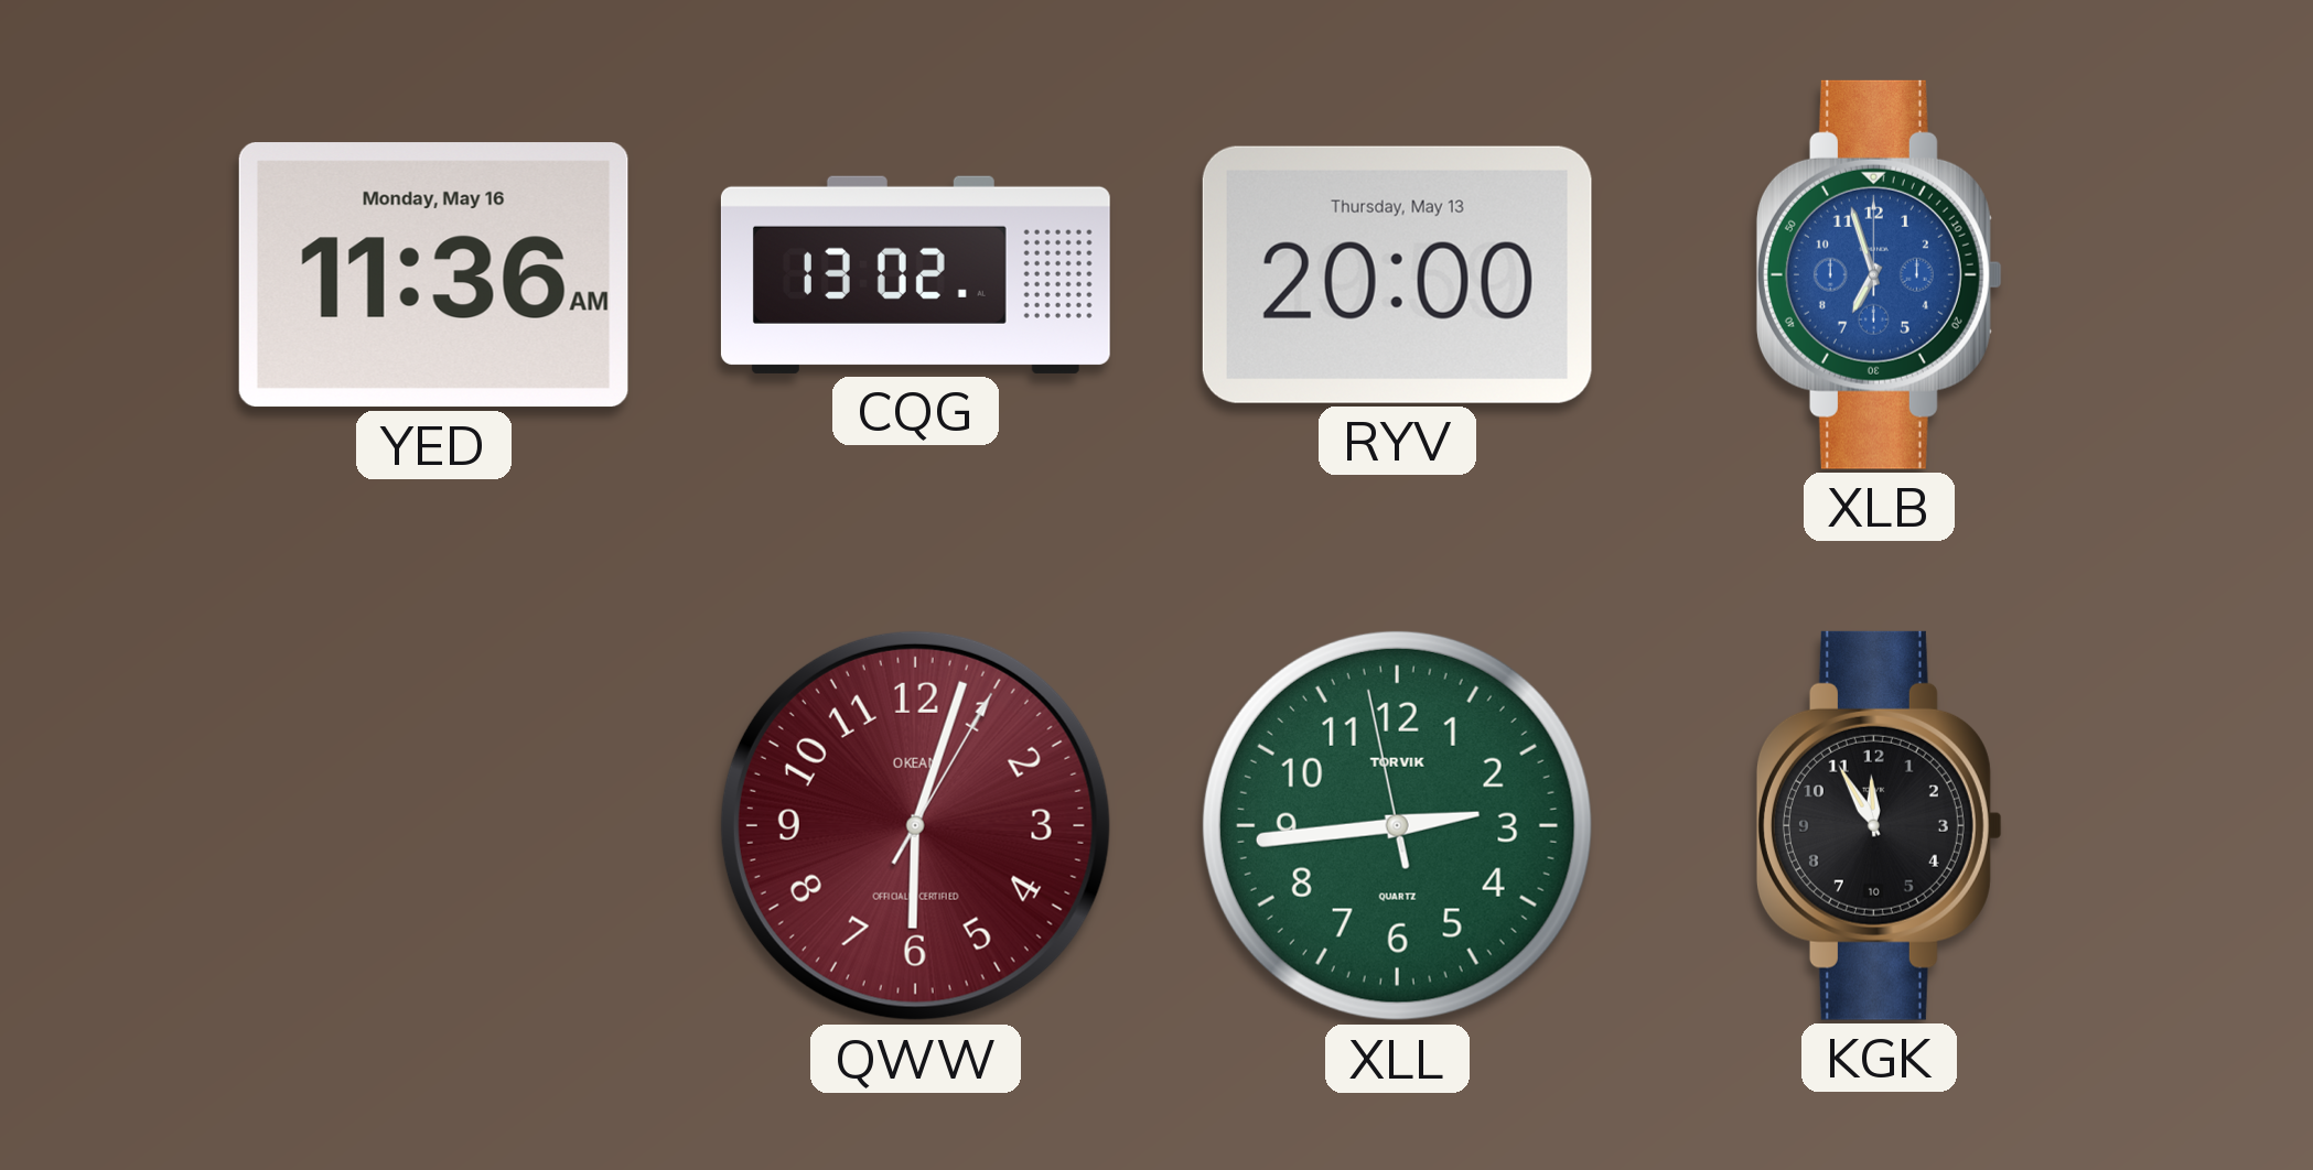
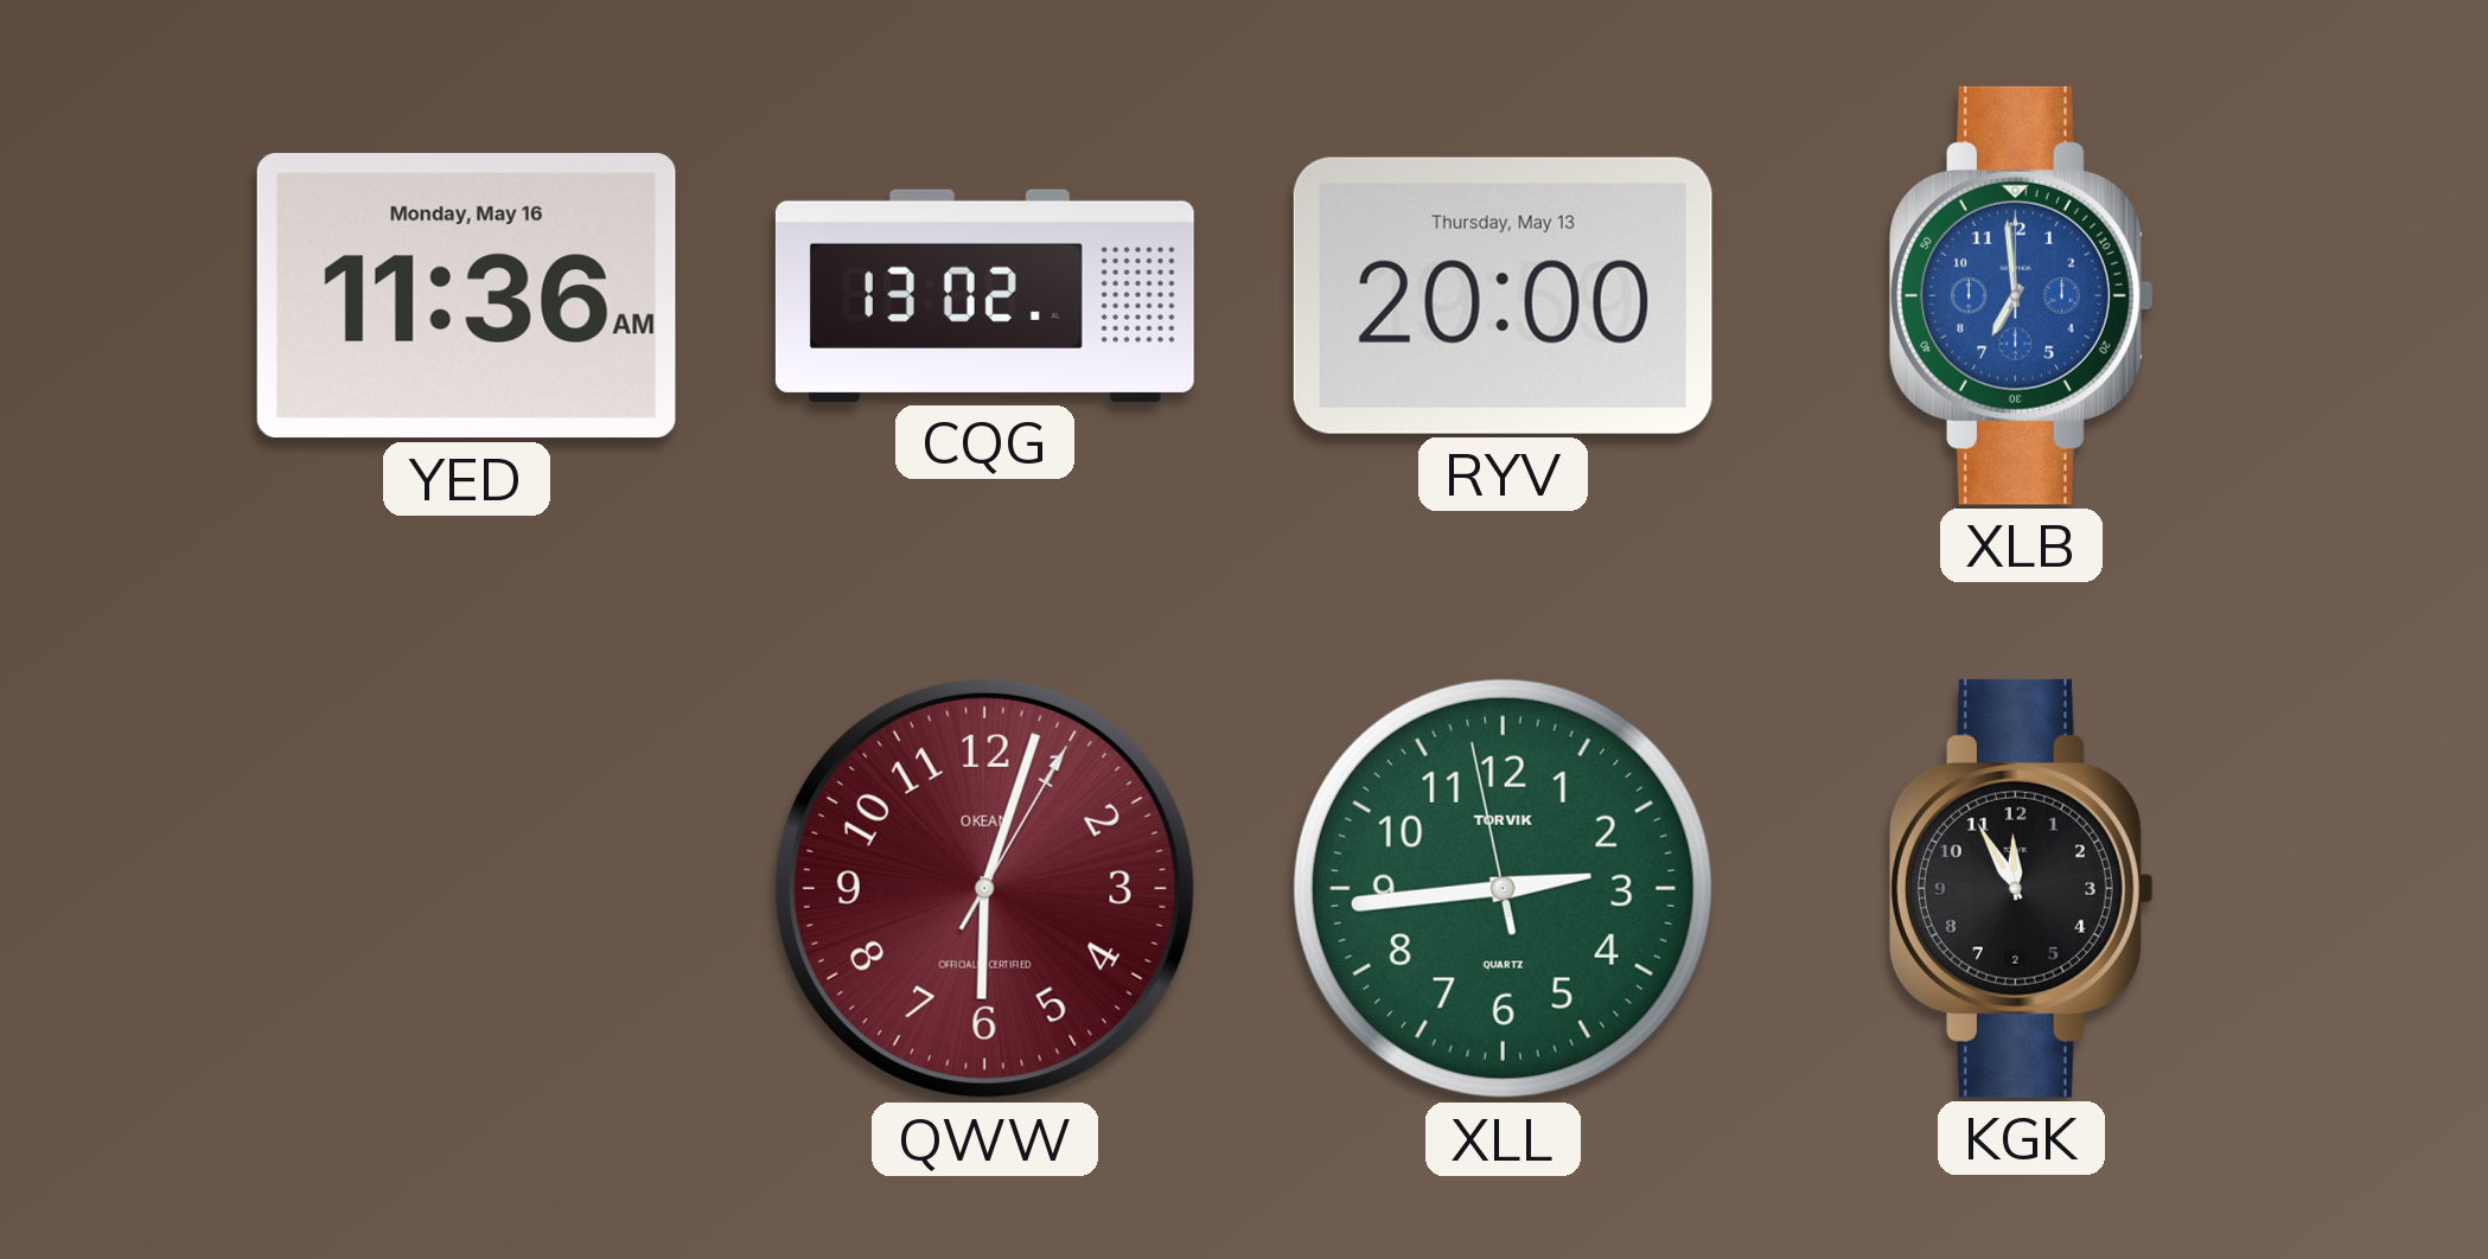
XLB: 6:57 -> 6:59 (2021, 295)
KGK date: 10 -> 2 (2021, 888)
